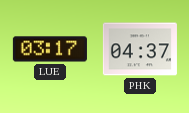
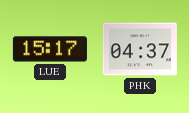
LUE: 03:17 -> 15:17 (50, 49)
